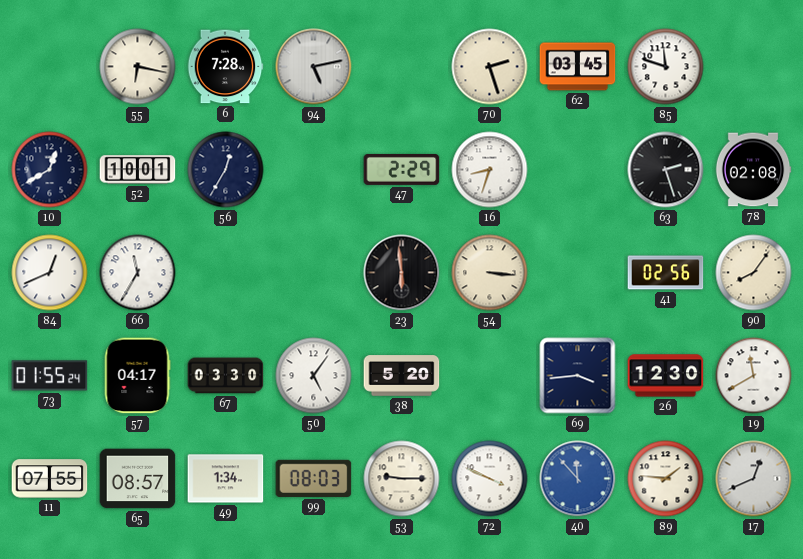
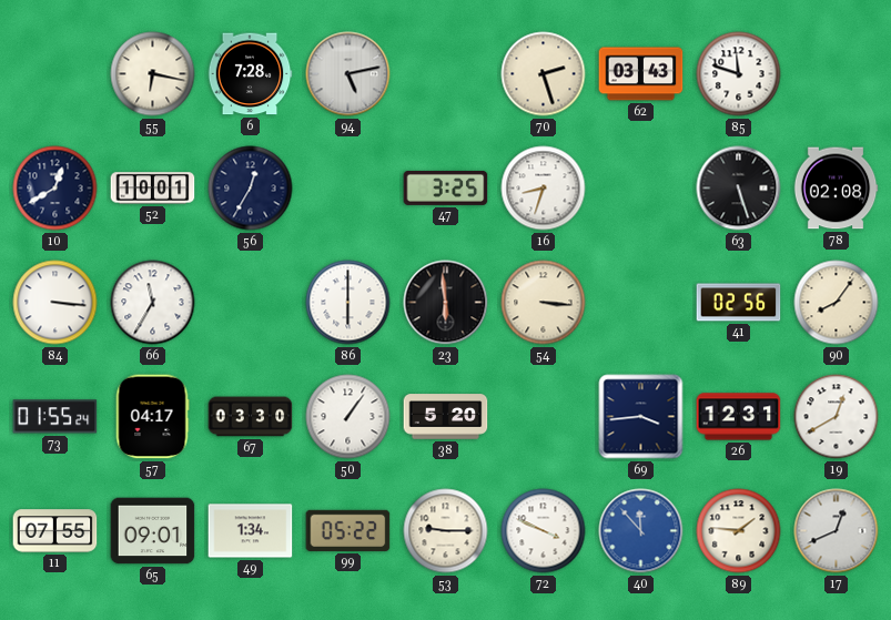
62: 03:45 -> 03:43 (641, 74)
47: 2:29 -> 3:25 (446, 187)
63: 2:27 -> 5:27 (739, 189)
84: 12:41 -> 3:16 (55, 303)
86: none -> 6:00 (348, 303)
50: 5:06 -> 1:06 (348, 417)
26: 12:30 -> 12:31 (739, 417)
19: 11:40 -> 12:40 (837, 417)
65: 08:57 -> 09:01 (153, 531)
99: 08:03 -> 05:22 (348, 530)
